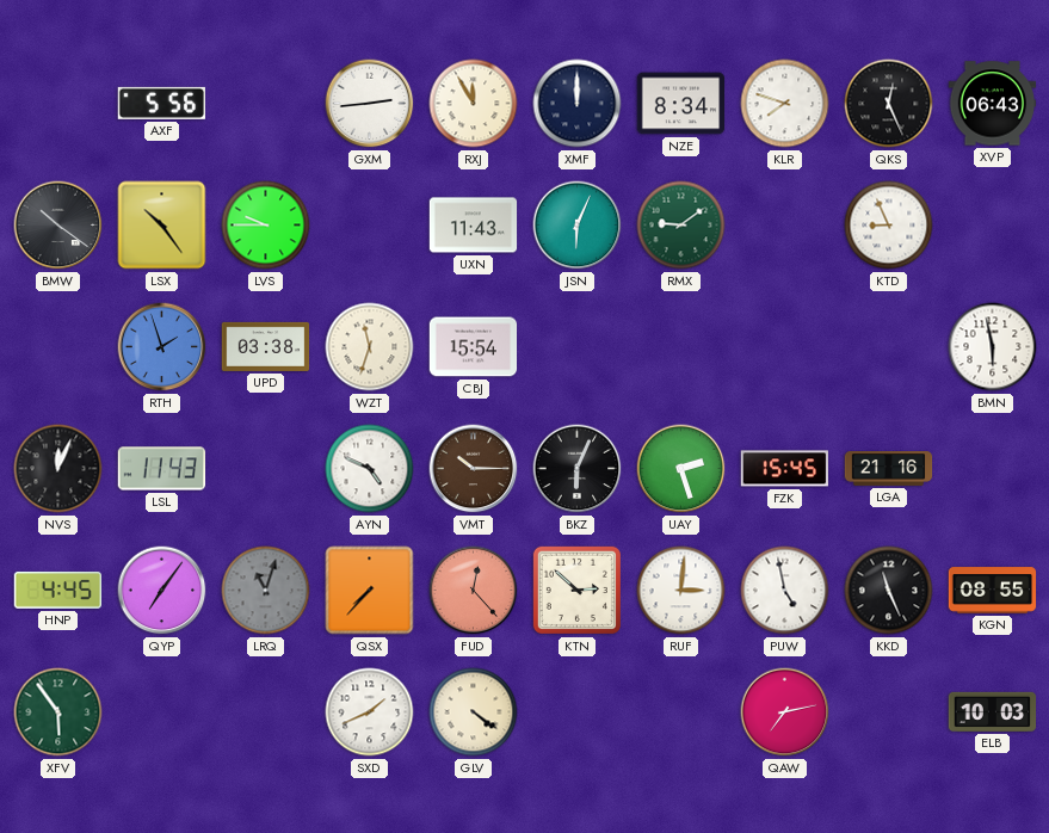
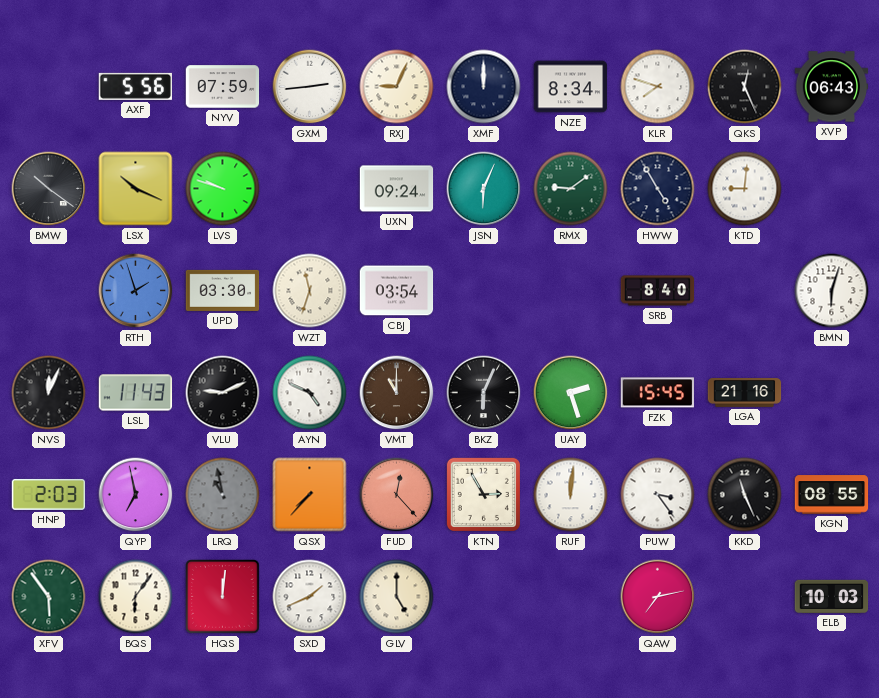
NYV: none -> 07:59 (223, 87)
RXJ: 11:55 -> 9:04 (397, 87)
LSX: 10:24 -> 10:19 (136, 189)
LVS: 9:45 -> 9:48 (223, 189)
UXN: 11:43 -> 09:24 (397, 189)
HWW: none -> 4:55 (658, 189)
KTD: 8:56 -> 9:01 (745, 189)
UPD: 03:38 -> 03:30 (223, 290)
CBJ: 15:54 -> 03:54 (397, 291)
SRB: none -> 8:40 (658, 291)
BMN: 5:58 -> 6:03 (832, 291)
VLU: none -> 9:11 (223, 393)
VMT: 10:15 -> 11:00 (397, 393)
HNP: 4:45 -> 2:03 (49, 494)
QYP: 7:06 -> 6:58 (136, 495)
LRQ: 11:03 -> 10:58 (223, 495)
KTN: 2:52 -> 2:55 (483, 494)
RUF: 3:01 -> 12:01 (571, 495)
PUW: 4:58 -> 3:24 (658, 495)
BQS: none -> 6:06 (136, 597)
HQS: none -> 12:01 (223, 597)
GLV: 4:21 -> 5:00 (397, 597)
